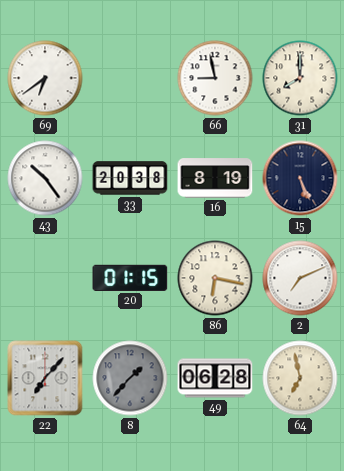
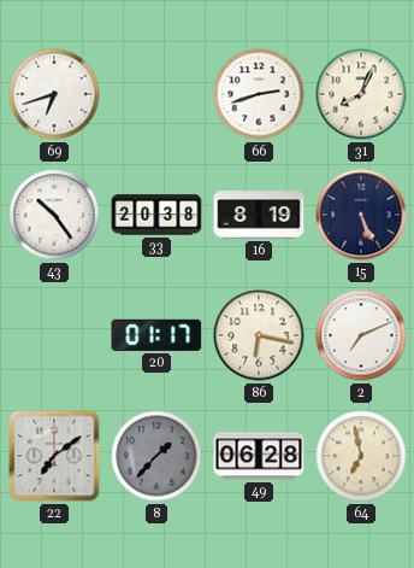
69: 6:39 -> 6:42 (54, 94)
66: 8:58 -> 2:42 (259, 94)
31: 8:00 -> 8:04 (361, 94)
20: 01:15 -> 01:17 (156, 335)
22: 7:07 -> 7:09 (54, 456)
